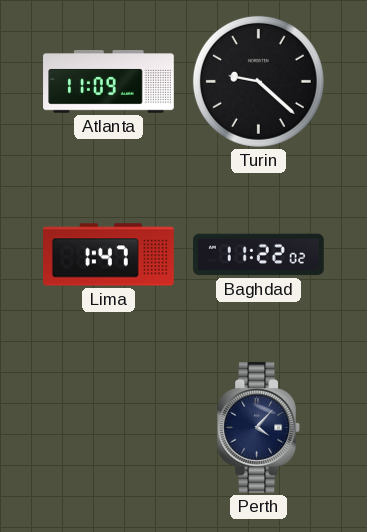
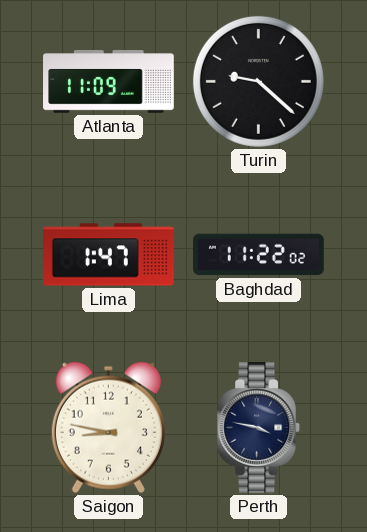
Saigon: none -> 8:47 (108, 427)
Perth: 4:07 -> 3:47 (258, 428)
